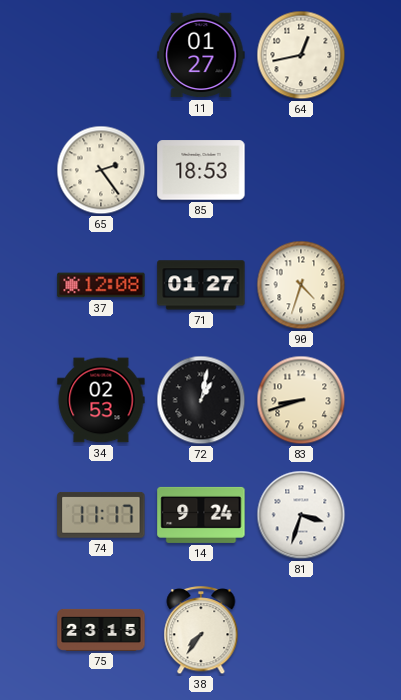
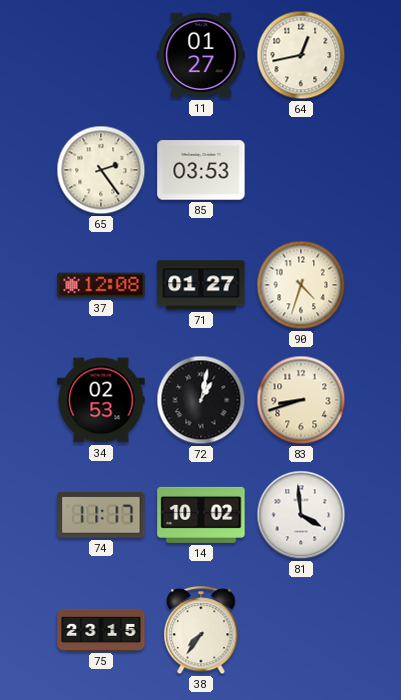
85: 18:53 -> 03:53 (201, 170)
14: 9:24 -> 10:02 (201, 515)
81: 3:33 -> 3:59 (301, 515)
